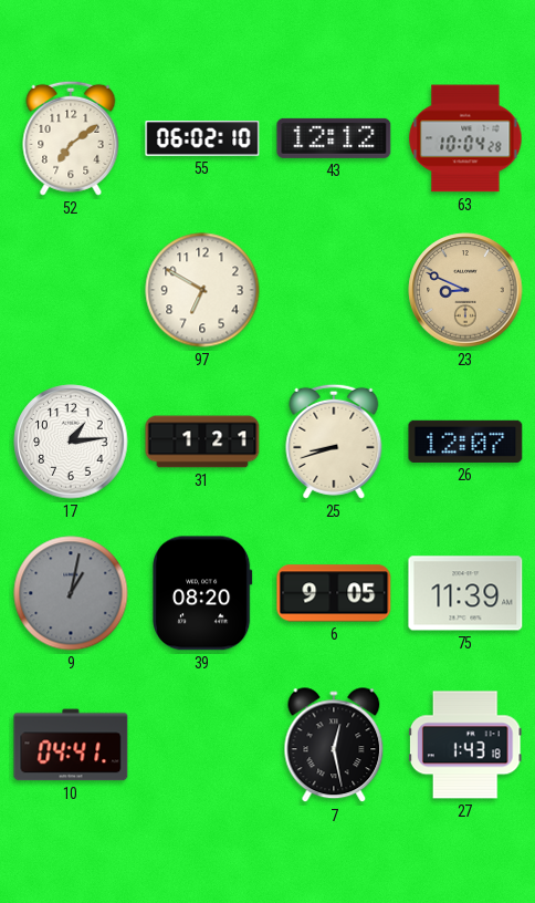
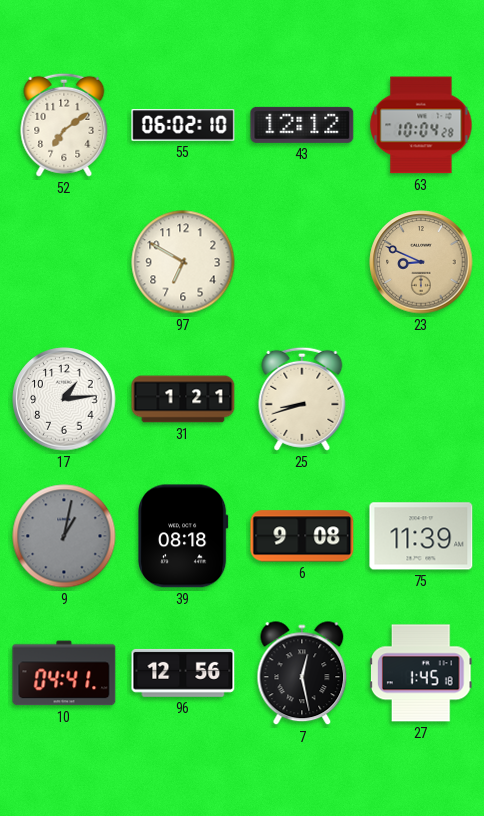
26: 12:07 -> none (465, 442)
39: 08:20 -> 08:18 (184, 536)
6: 9:05 -> 9:08 (302, 536)
96: none -> 12:56 (183, 673)
27: 1:43 -> 1:45 (421, 673)
